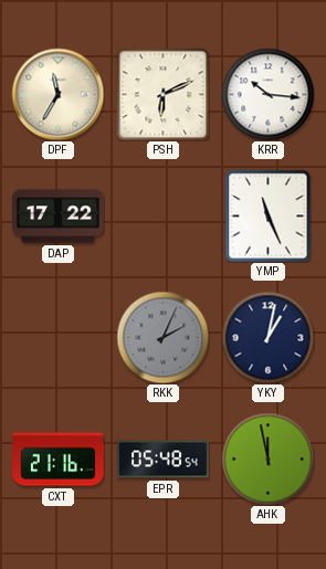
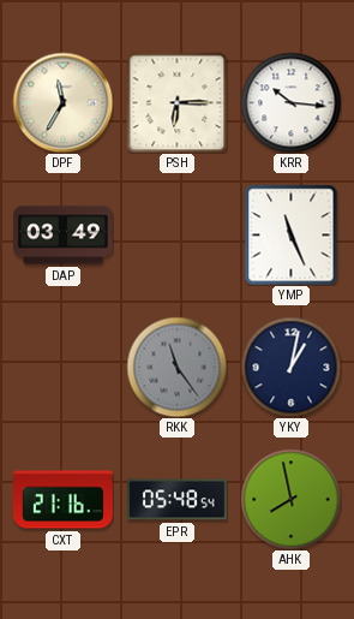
PSH: 6:11 -> 6:15 (176, 102)
DAP: 17:22 -> 03:49 (64, 236)
RKK: 2:04 -> 11:24 (176, 367)
AHK: 11:58 -> 7:58 (290, 499)
